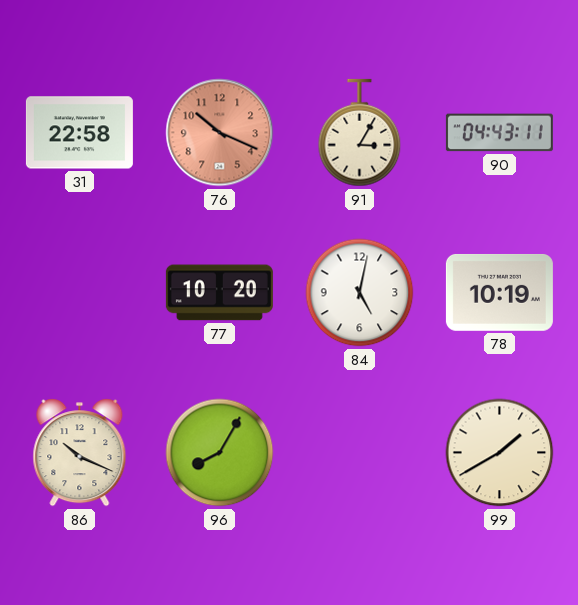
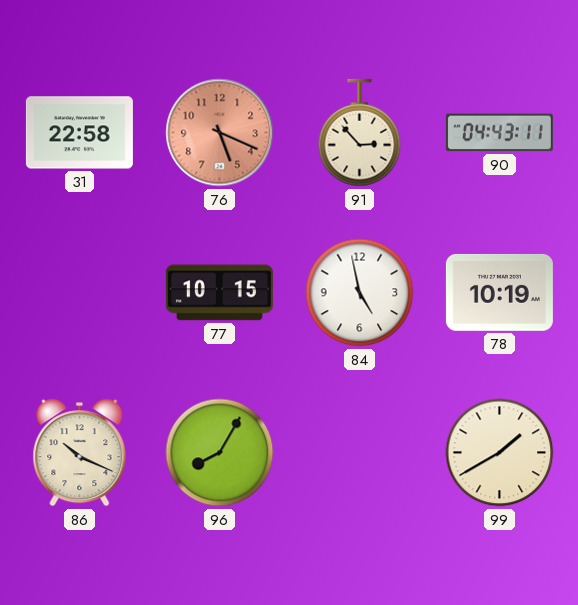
76: 10:19 -> 5:19 (220, 133)
91: 3:05 -> 2:53 (360, 133)
77: 10:20 -> 10:15 (219, 293)
84: 5:02 -> 4:58 (360, 293)
